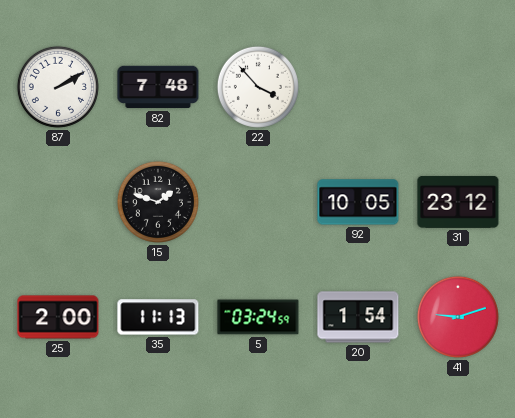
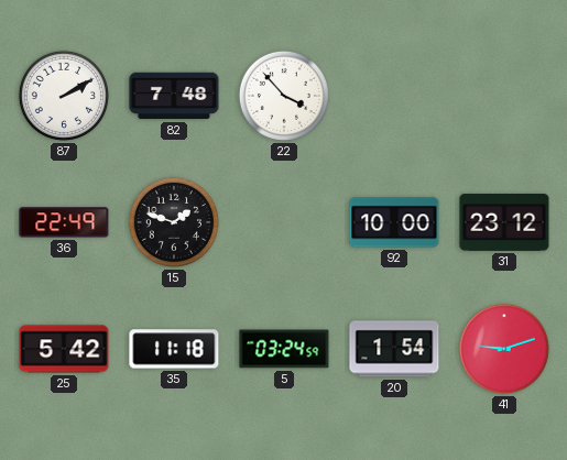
36: none -> 22:49 (64, 222)
92: 10:05 -> 10:00 (394, 222)
25: 2:00 -> 5:42 (64, 349)
35: 11:13 -> 11:18 (174, 349)
